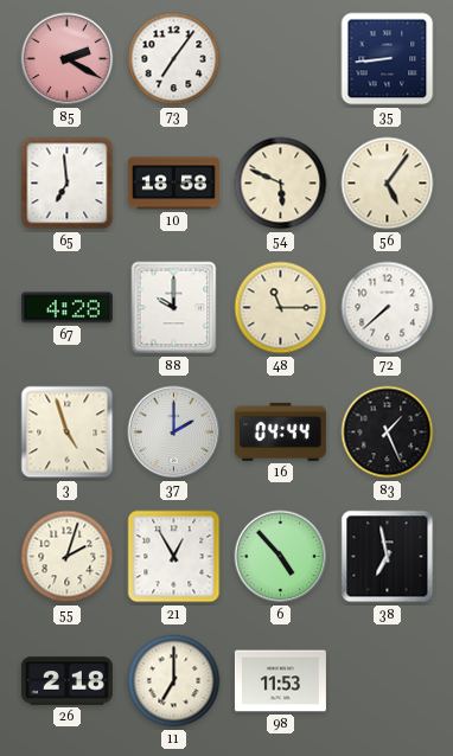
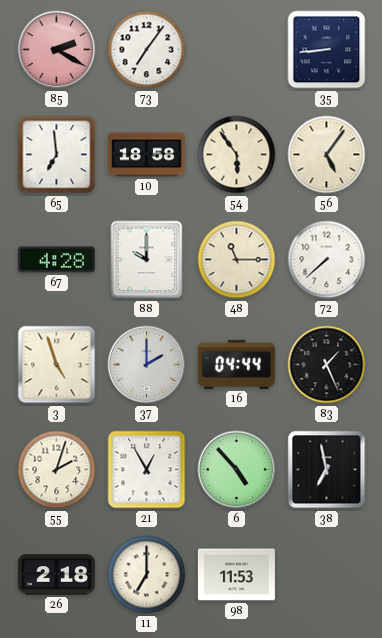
54: 5:49 -> 5:54 (237, 155)
